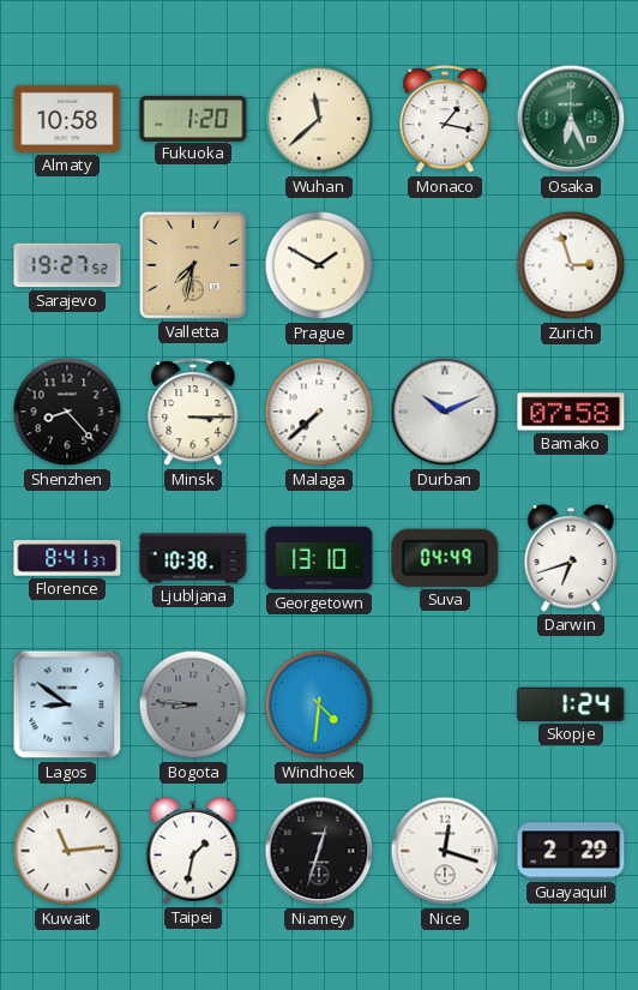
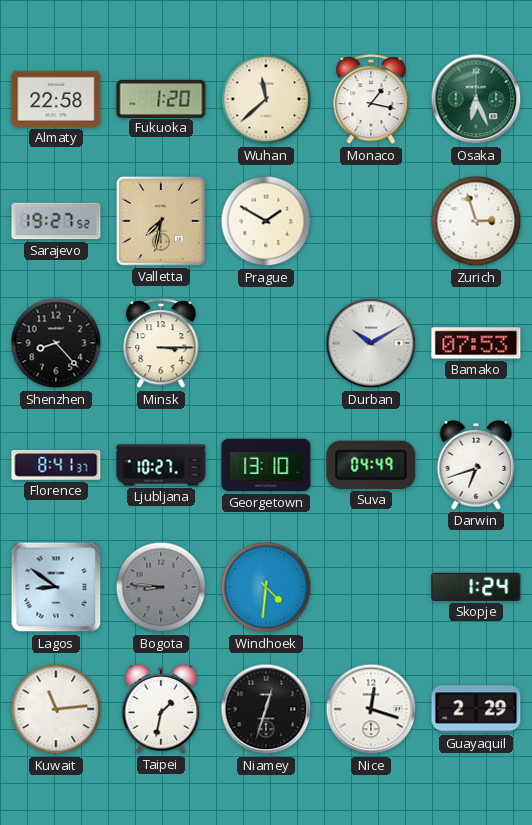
Almaty: 10:58 -> 22:58 (56, 99)
Malaga: 7:38 -> none (319, 412)
Durban: 10:11 -> 10:10 (371, 343)
Bamako: 07:58 -> 07:53 (476, 343)
Ljubljana: 10:38 -> 10:27 (161, 465)
